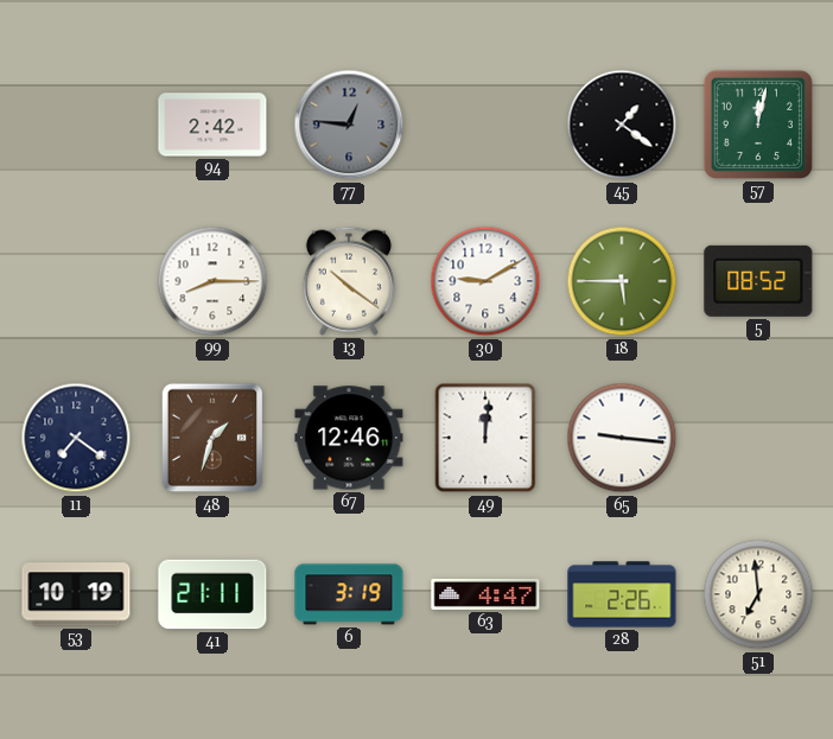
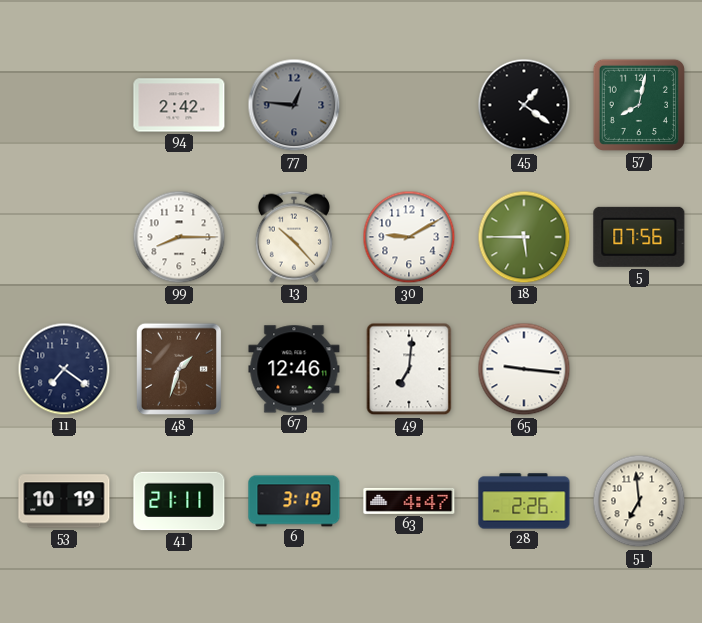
57: 12:02 -> 8:02 (639, 105)
13: 10:21 -> 10:23 (294, 237)
5: 08:52 -> 07:56 (639, 237)
49: 12:01 -> 7:01 (409, 369)
